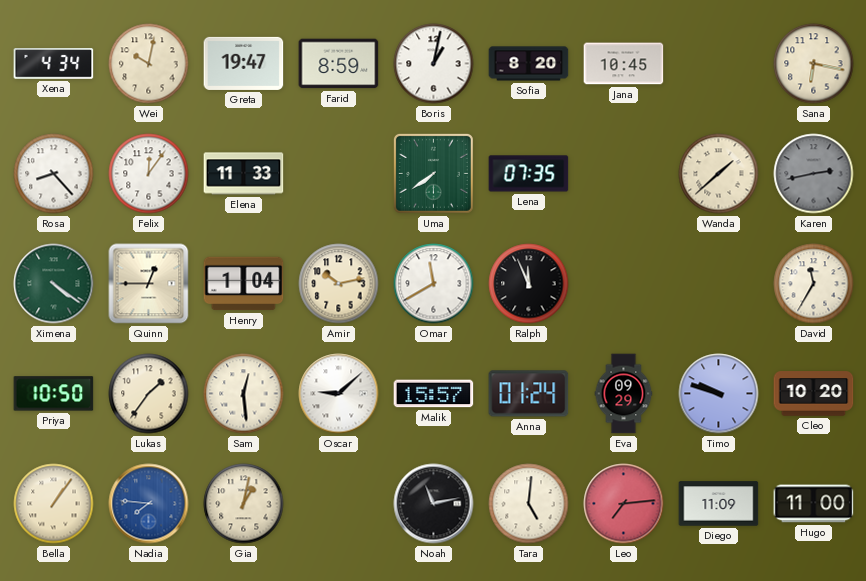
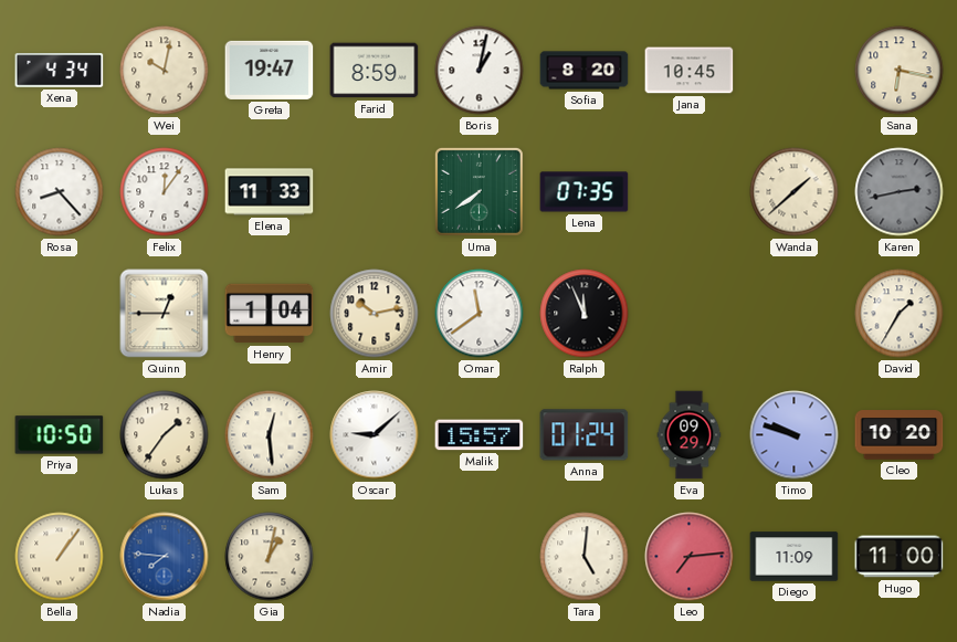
Ximena: 4:21 -> none (54, 284)
Omar: 11:40 -> 11:39 (480, 314)
David: 11:35 -> 1:35 (900, 314)
Noah: 11:13 -> none (434, 504)
